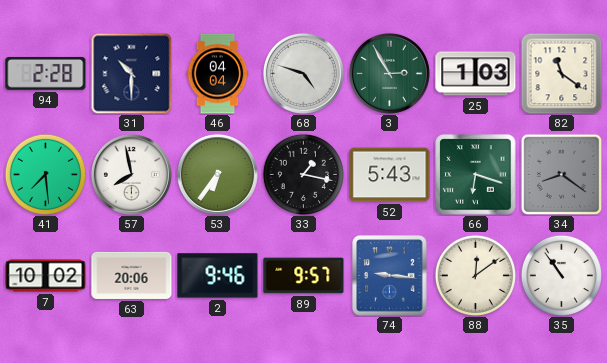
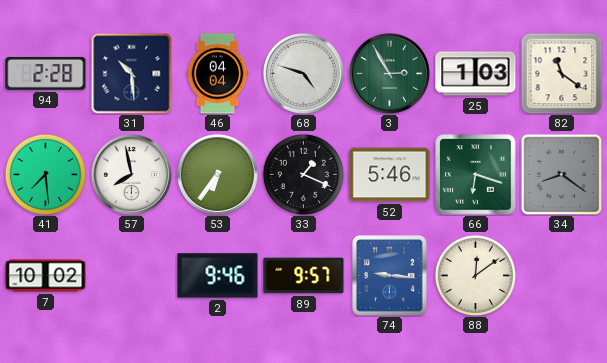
31: 10:30 -> 10:29 (131, 73)
33: 1:17 -> 1:19 (303, 174)
52: 5:43 -> 5:46 (390, 175)
63: 20:06 -> none (132, 275)
35: 10:54 -> none (561, 275)
